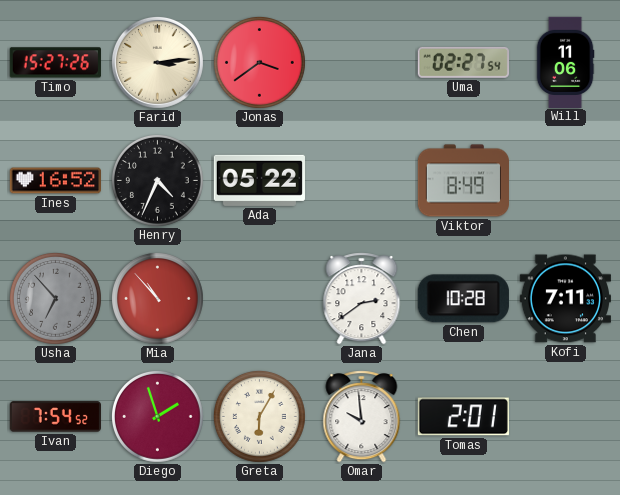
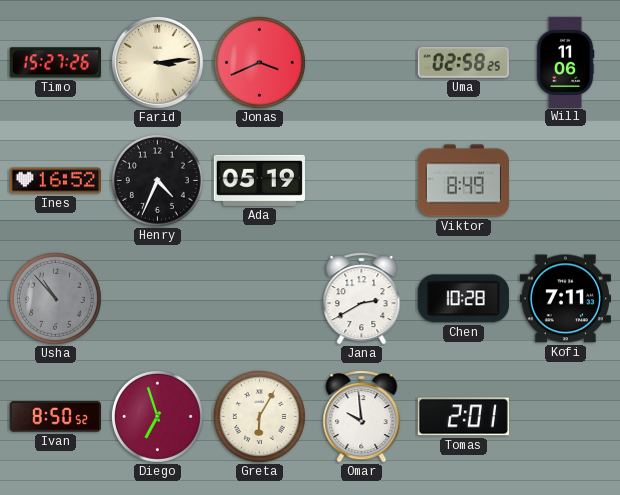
Jonas: 3:39 -> 3:41 (259, 62)
Uma: 02:27 -> 02:58 (463, 62)
Ada: 05:22 -> 05:19 (259, 180)
Usha: 6:53 -> 10:53 (55, 298)
Mia: 10:53 -> none (157, 298)
Jana: 2:39 -> 2:40 (362, 299)
Ivan: 7:54 -> 8:50 (55, 417)
Diego: 1:57 -> 6:57 (157, 416)
